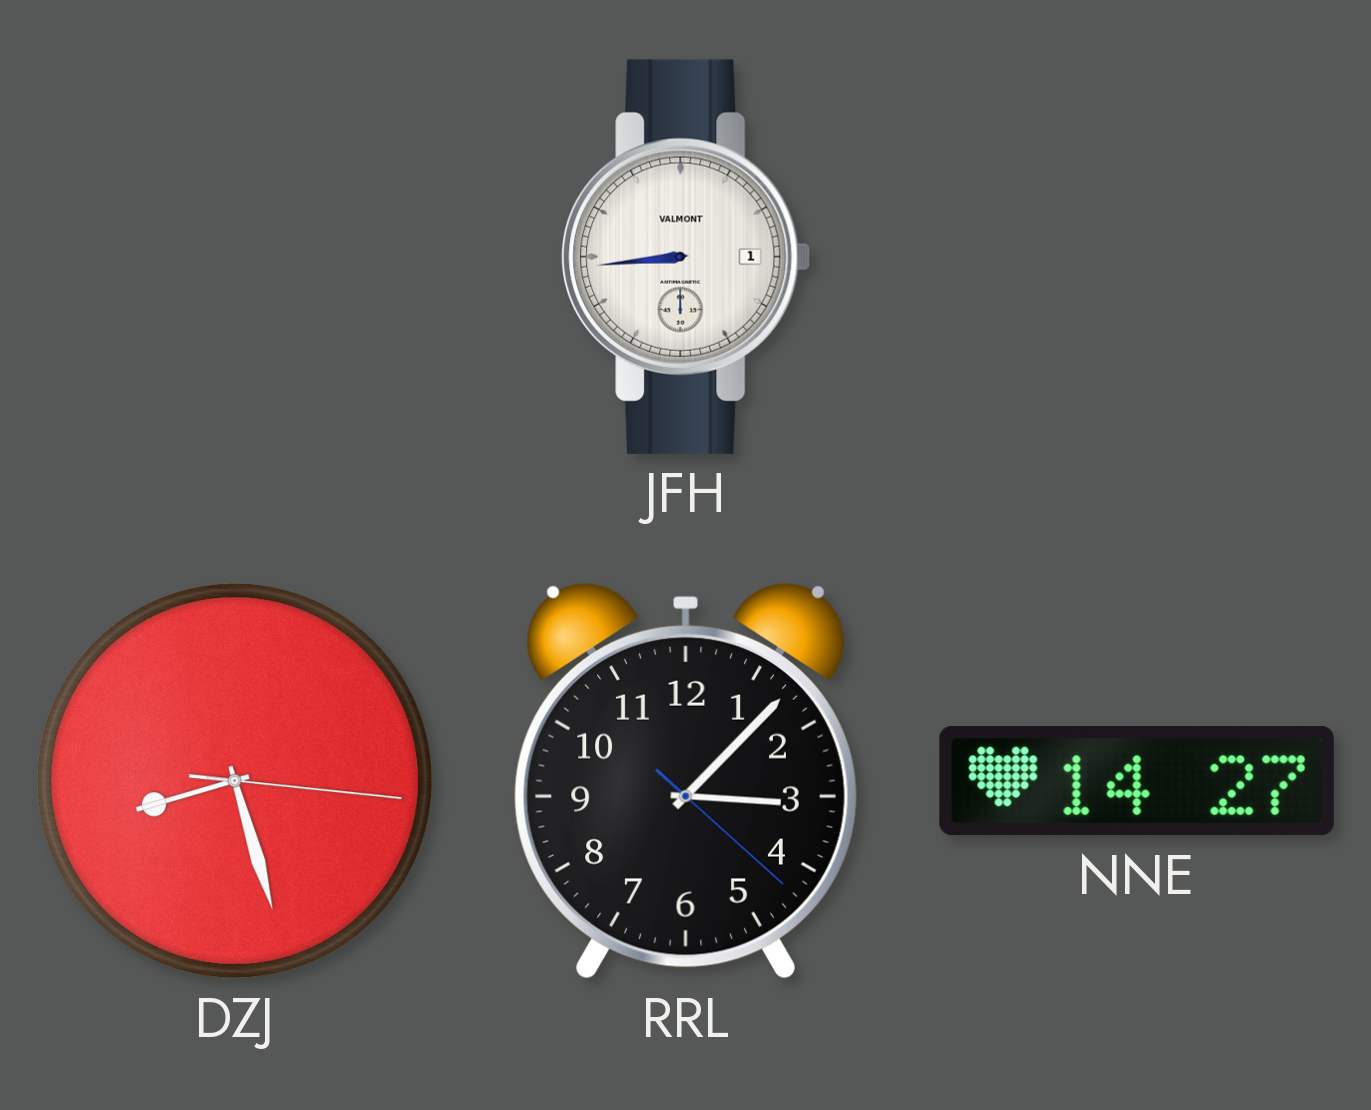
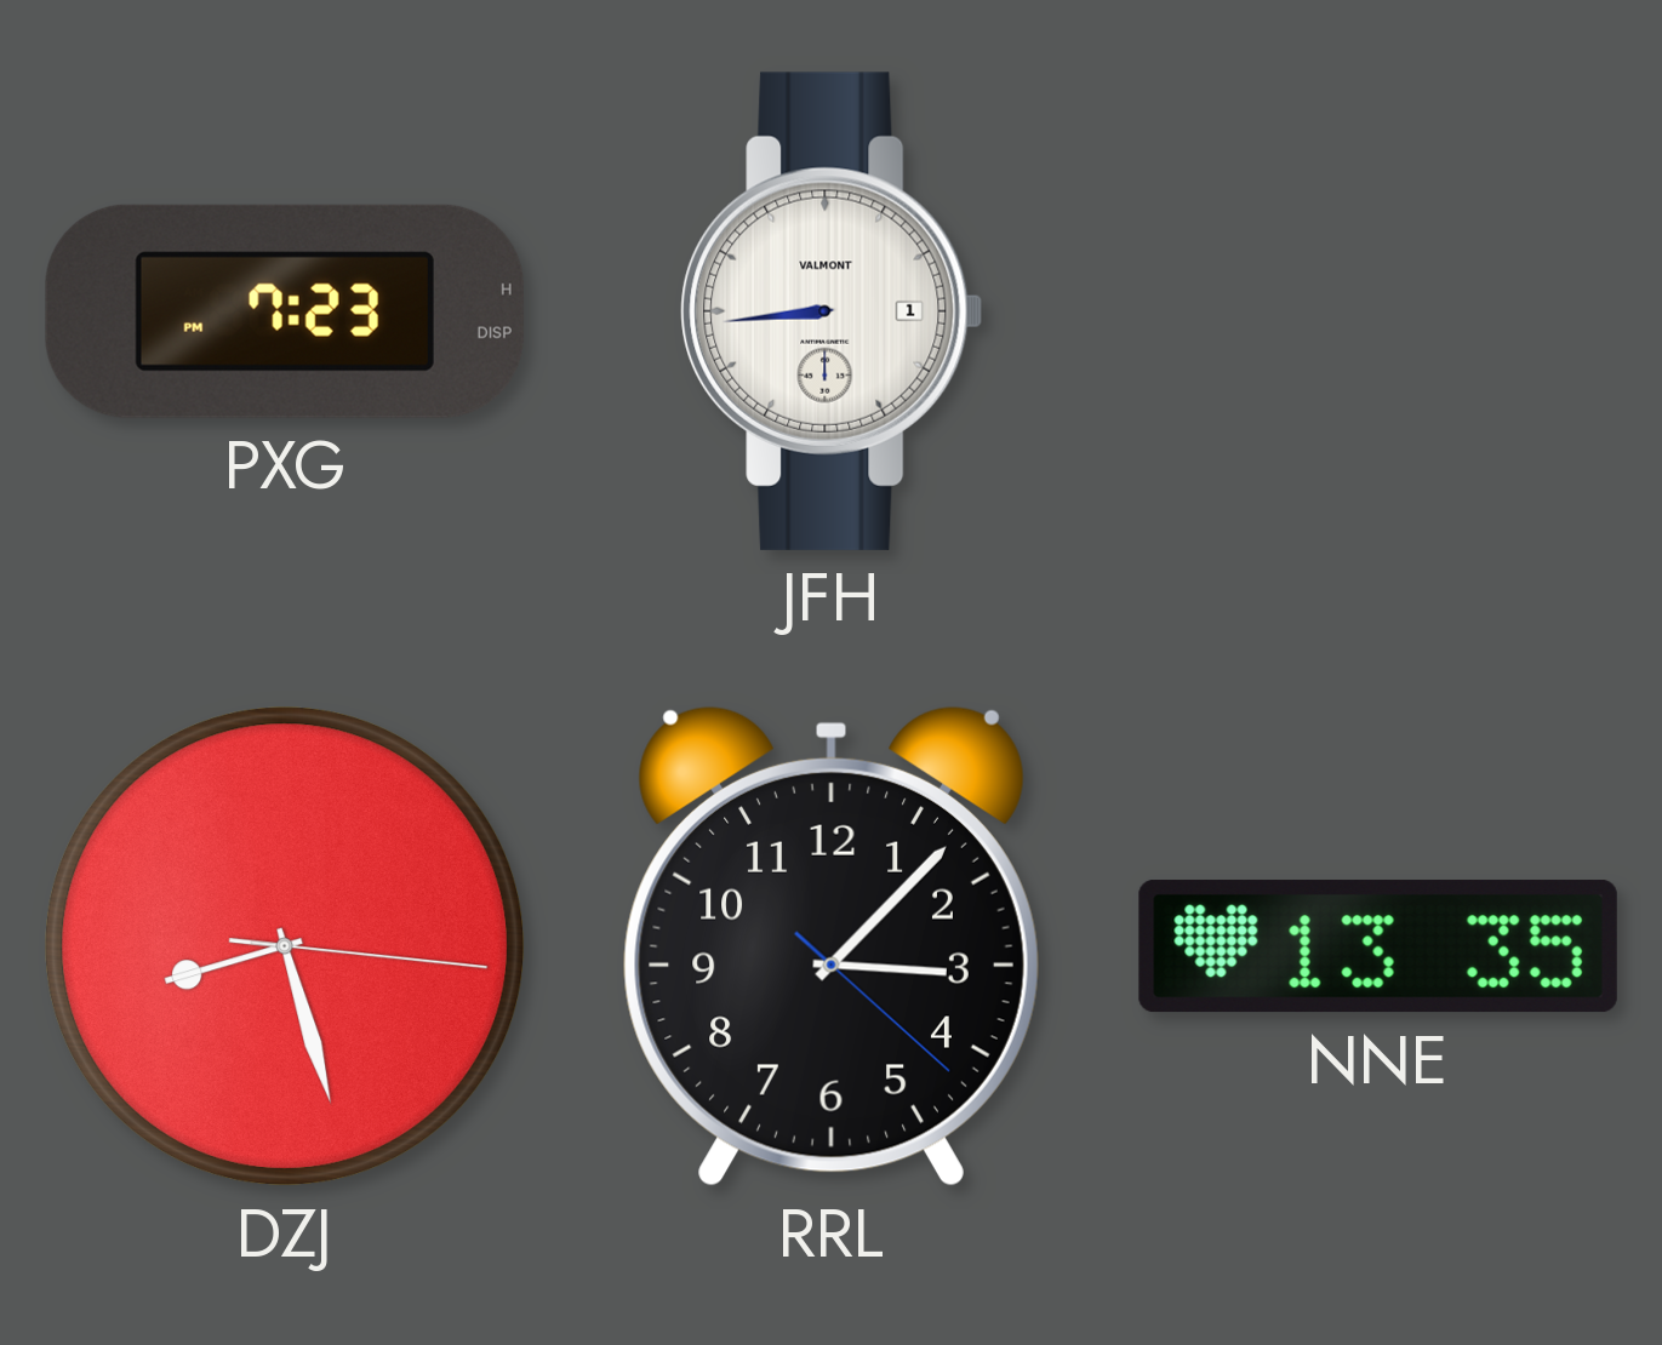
PXG: none -> 7:23 (285, 311)
NNE: 14:27 -> 13:35 (1378, 946)
